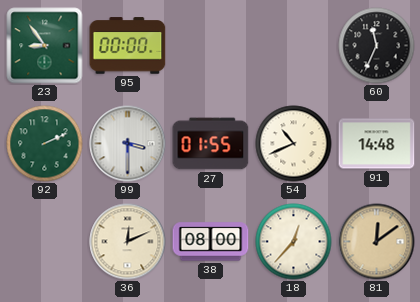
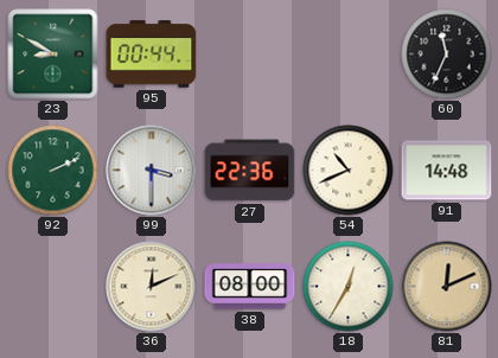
23: 8:54 -> 8:50 (53, 55)
95: 00:00 -> 00:44 (152, 55)
27: 01:55 -> 22:36 (250, 171)
18: 12:37 -> 12:35 (349, 287)
81: 12:09 -> 12:11 (447, 287)
